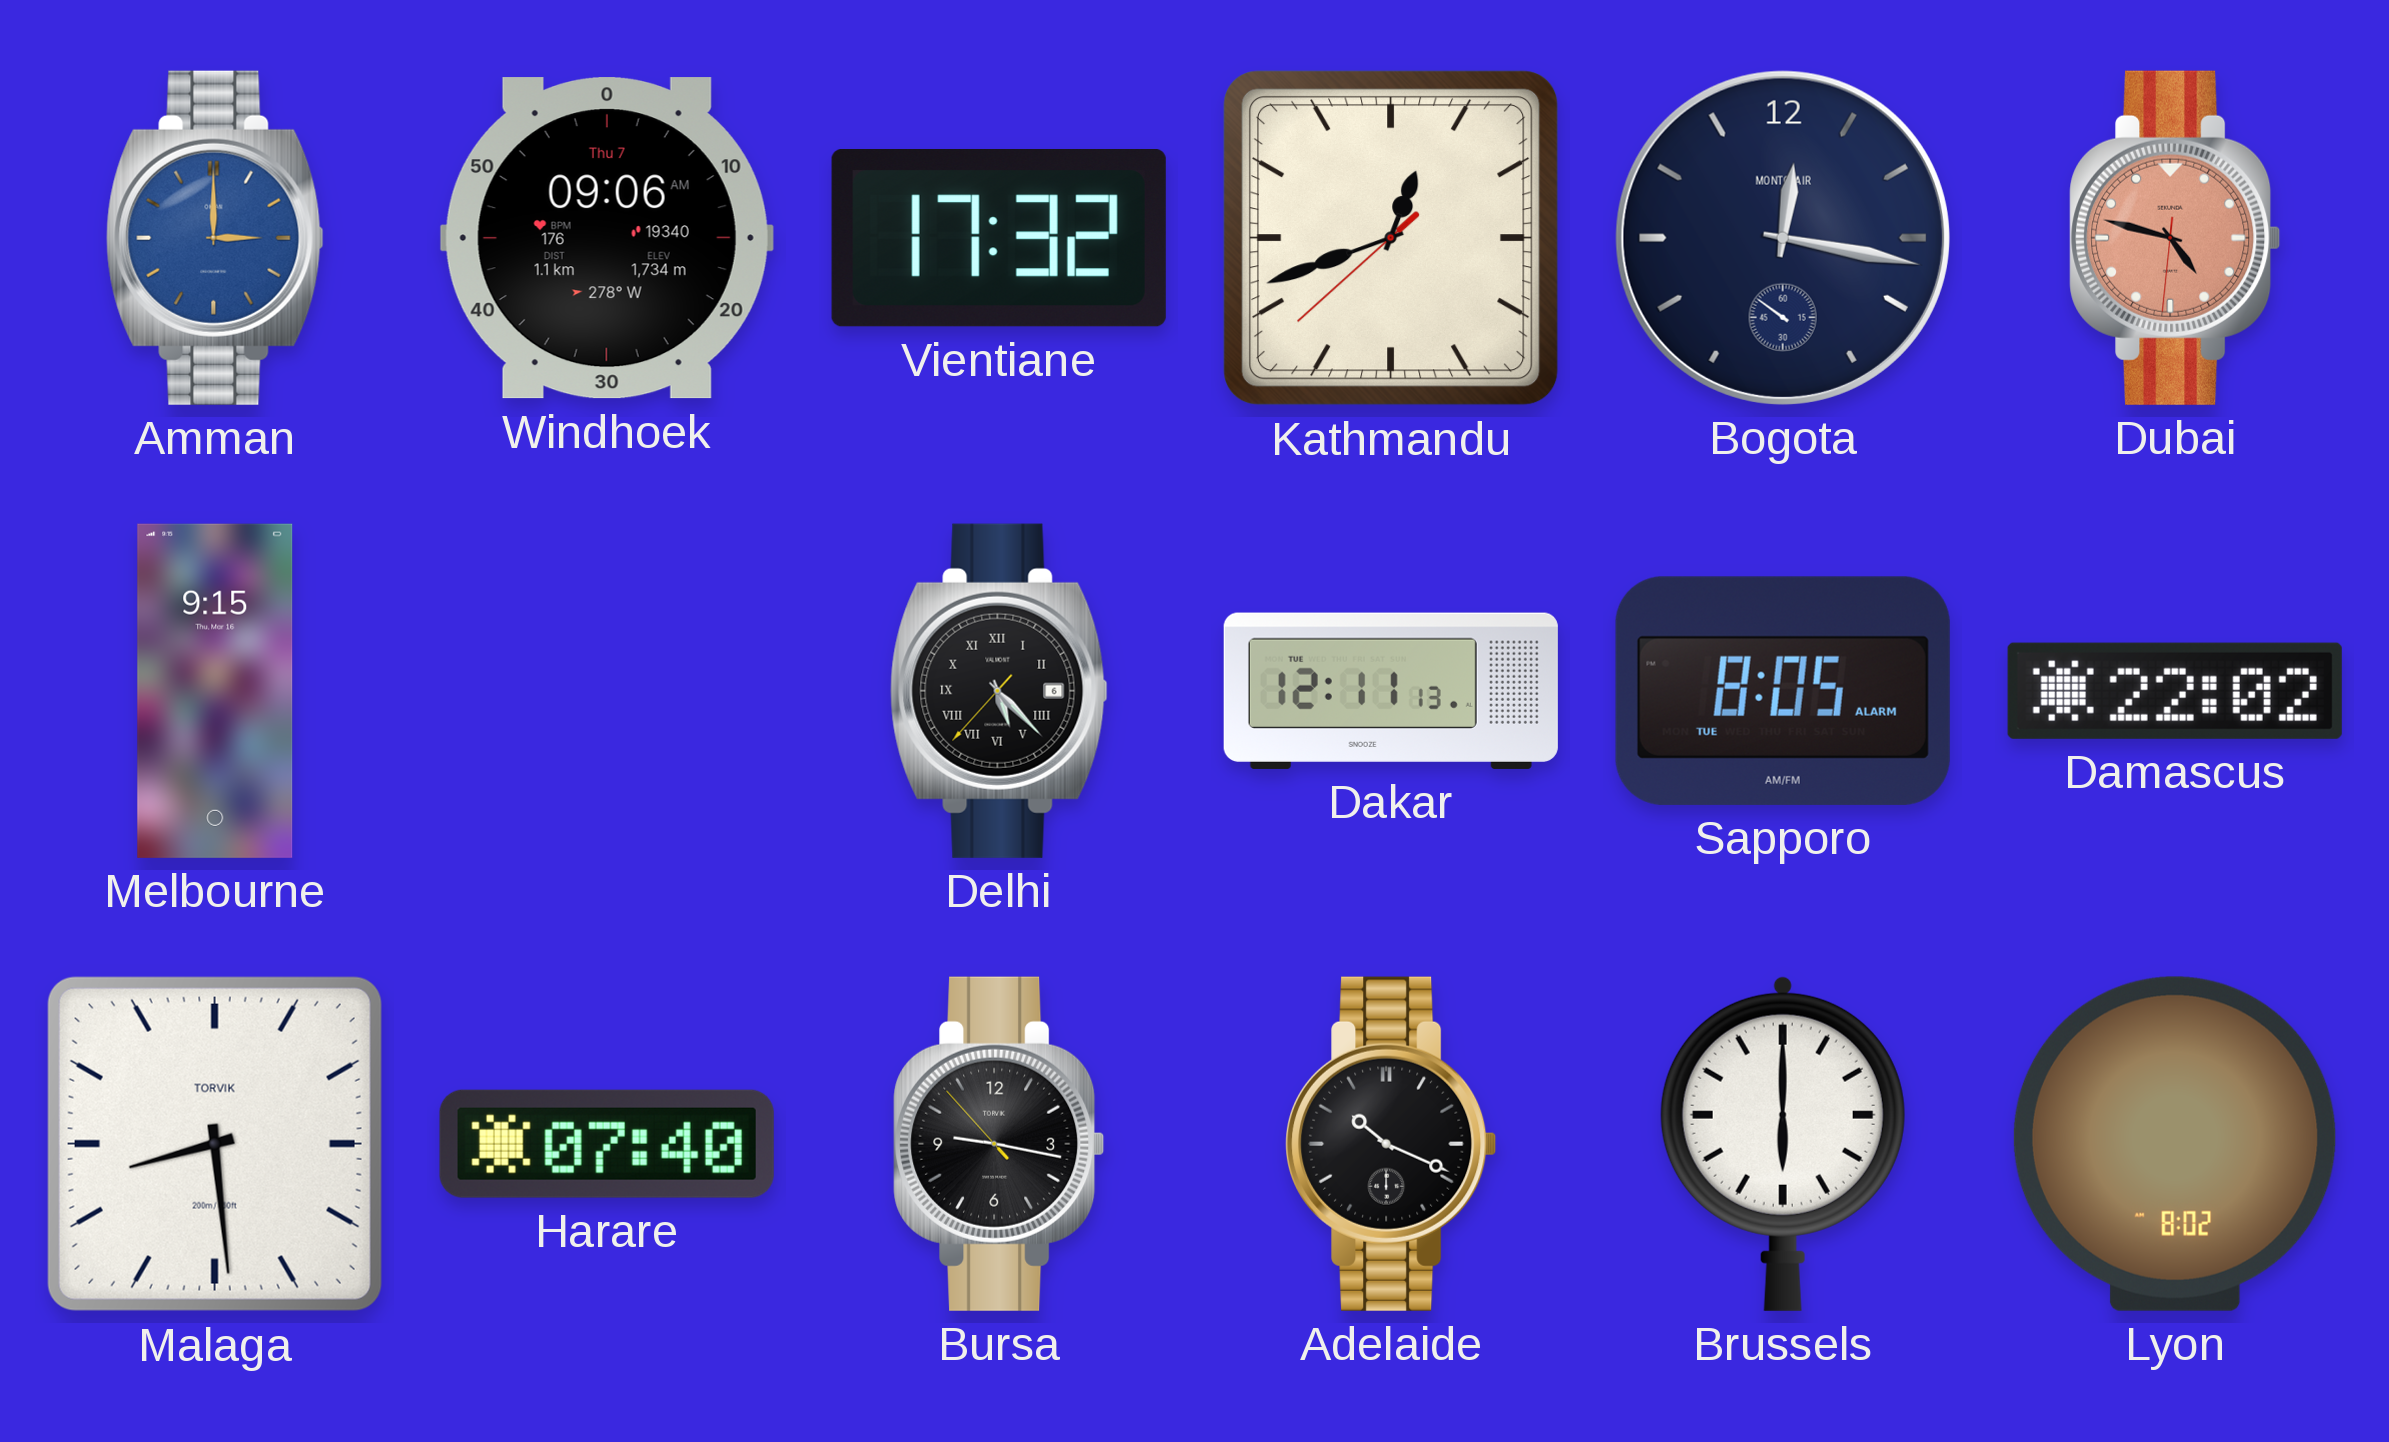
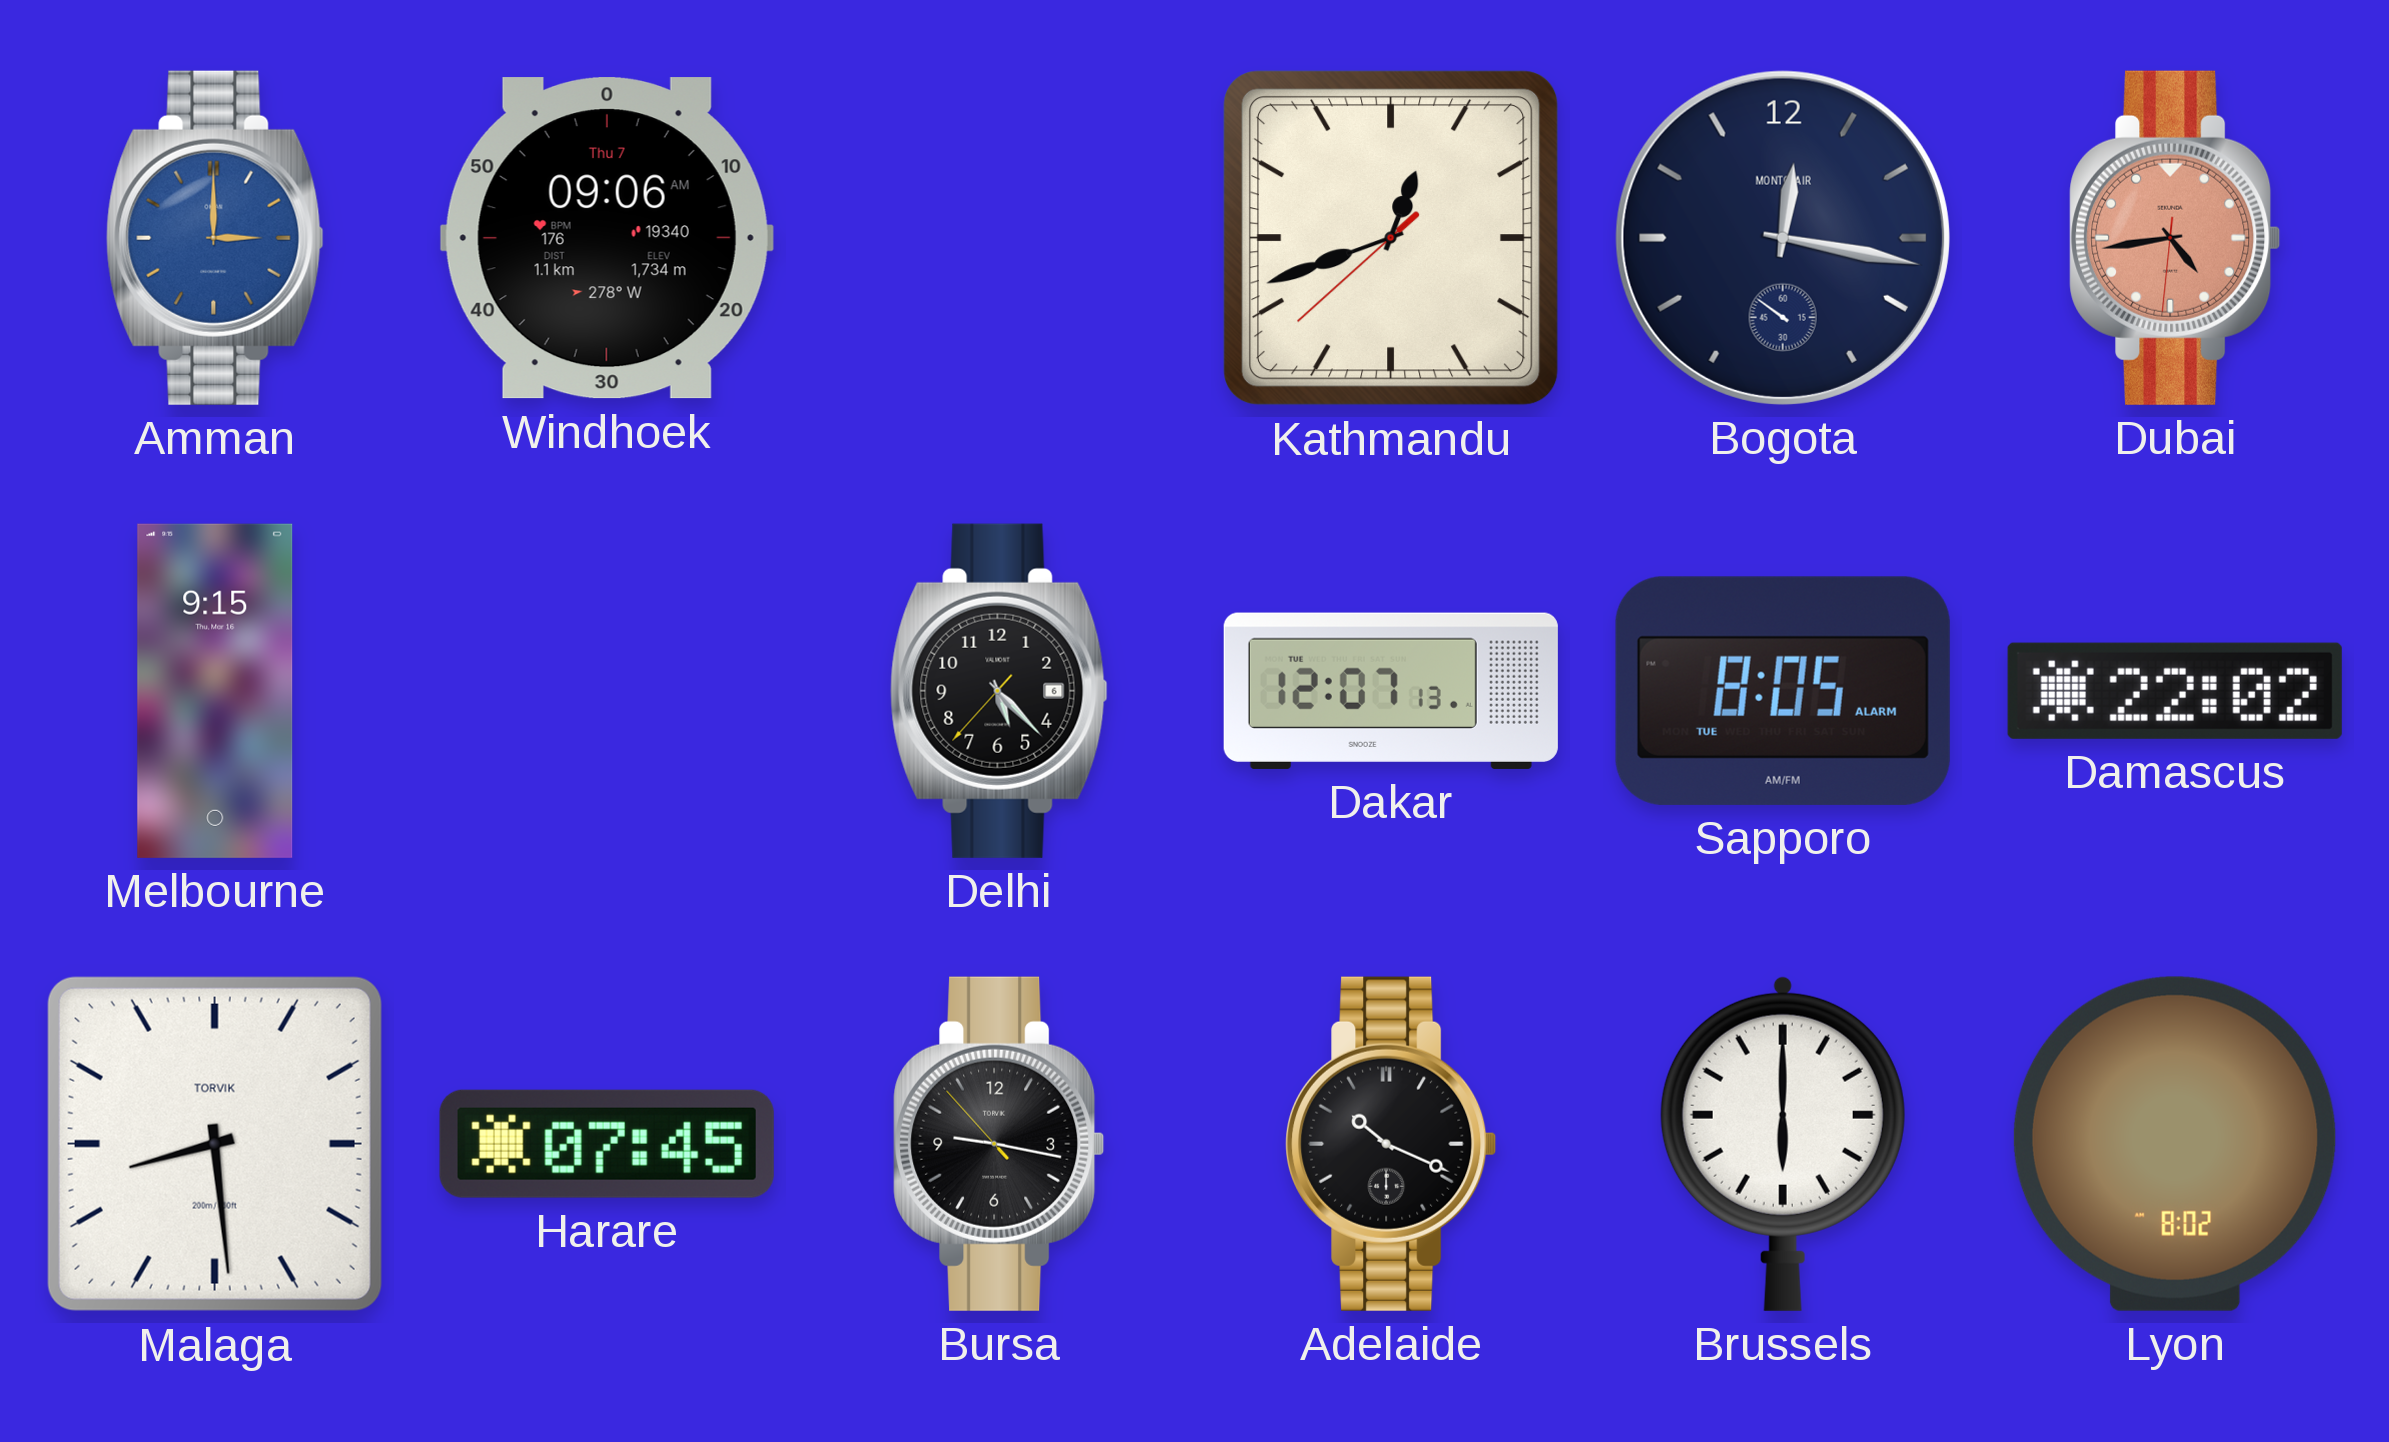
Vientiane: 17:32 -> none (999, 239)
Dubai: 4:47 -> 4:43 (2175, 238)
Delhi numerals: Roman -> Arabic (999, 691)
Dakar: 12:11 -> 12:07 (1391, 691)
Harare: 07:40 -> 07:45 (607, 1144)
